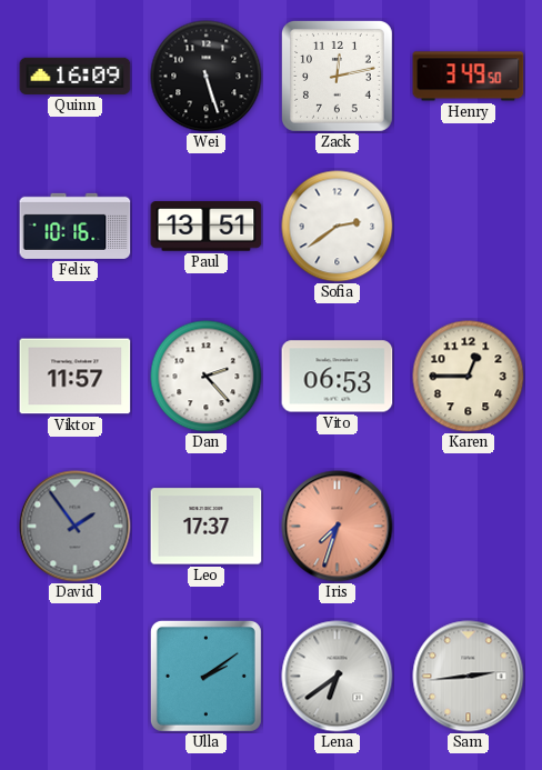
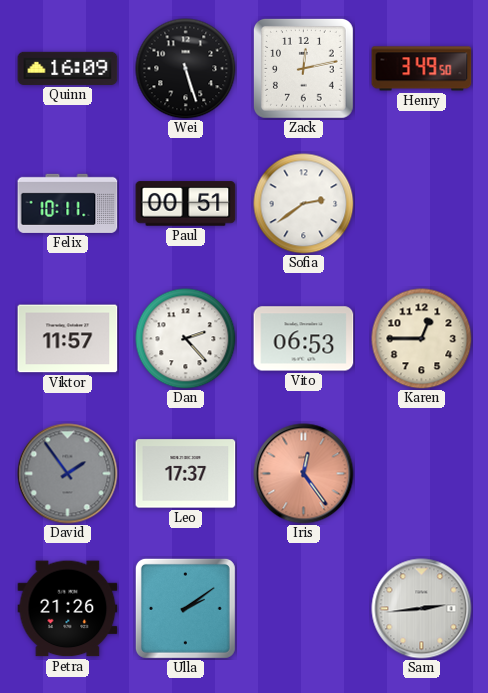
Felix: 10:16 -> 10:11 (68, 203)
Paul: 13:51 -> 00:51 (186, 204)
Iris: 7:33 -> 12:24 (304, 474)
Petra: none -> 21:26 (68, 609)
Lena: 6:39 -> none (338, 677)
